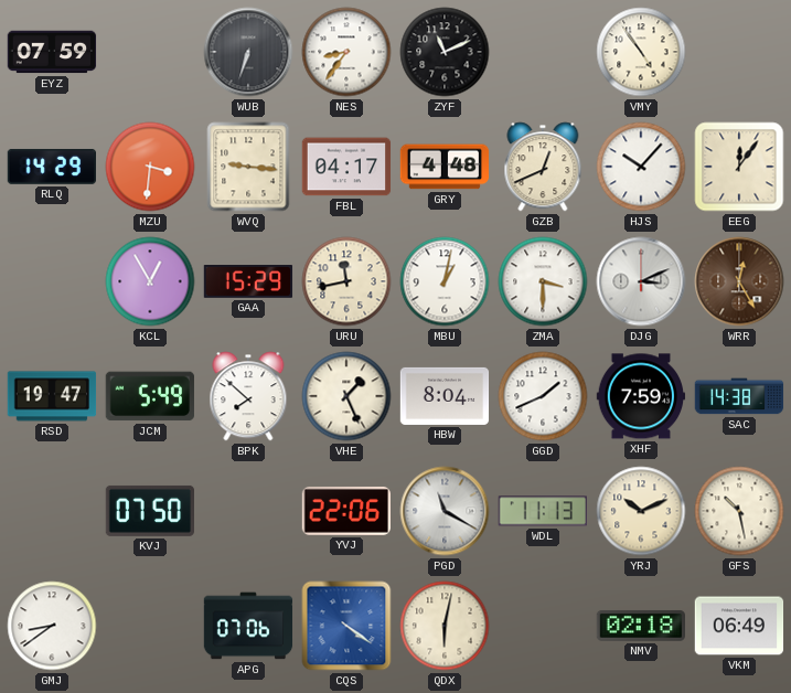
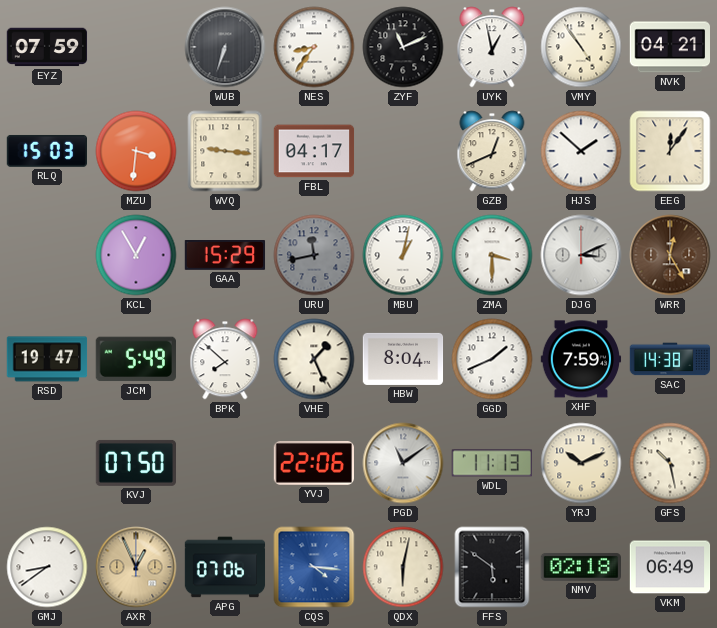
UYK: none -> 12:58 (492, 47)
NVK: none -> 04:21 (669, 47)
RLQ: 14:29 -> 15:03 (46, 151)
GRY: 4:48 -> none (445, 167)
HJS: 10:07 -> 1:52 (581, 151)
URU dial: cream -> grey (314, 255)
PGD: 11:20 -> 11:09 (403, 463)
AXR: none -> 12:56 (136, 567)
CQS: 4:21 -> 4:16 (314, 567)
FFS: none -> 5:51 (492, 567)
